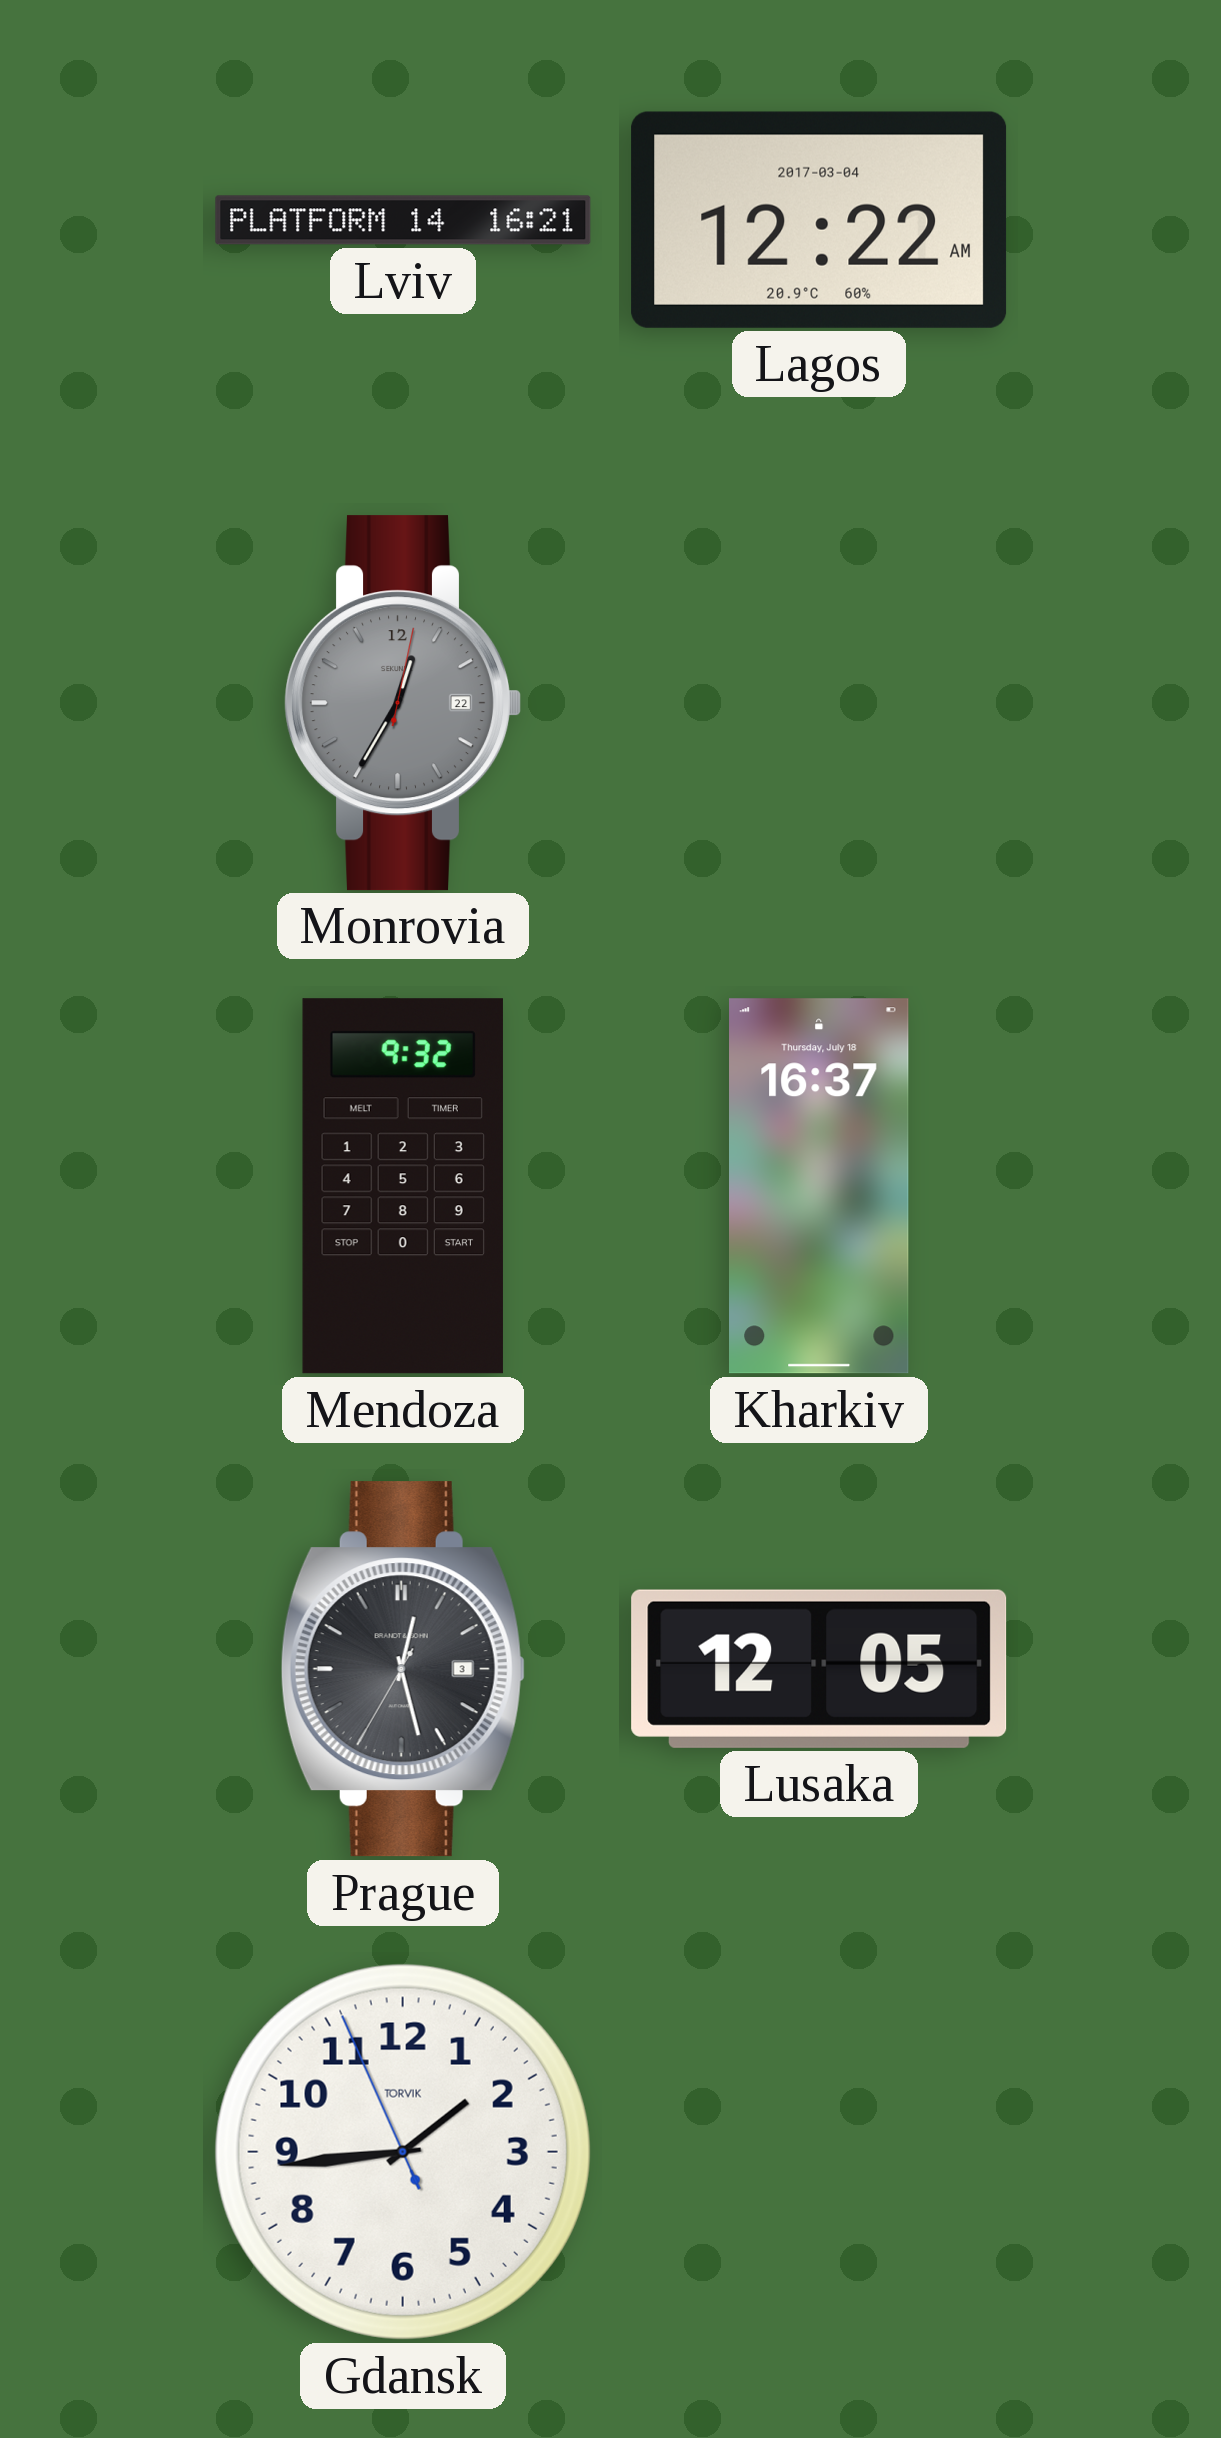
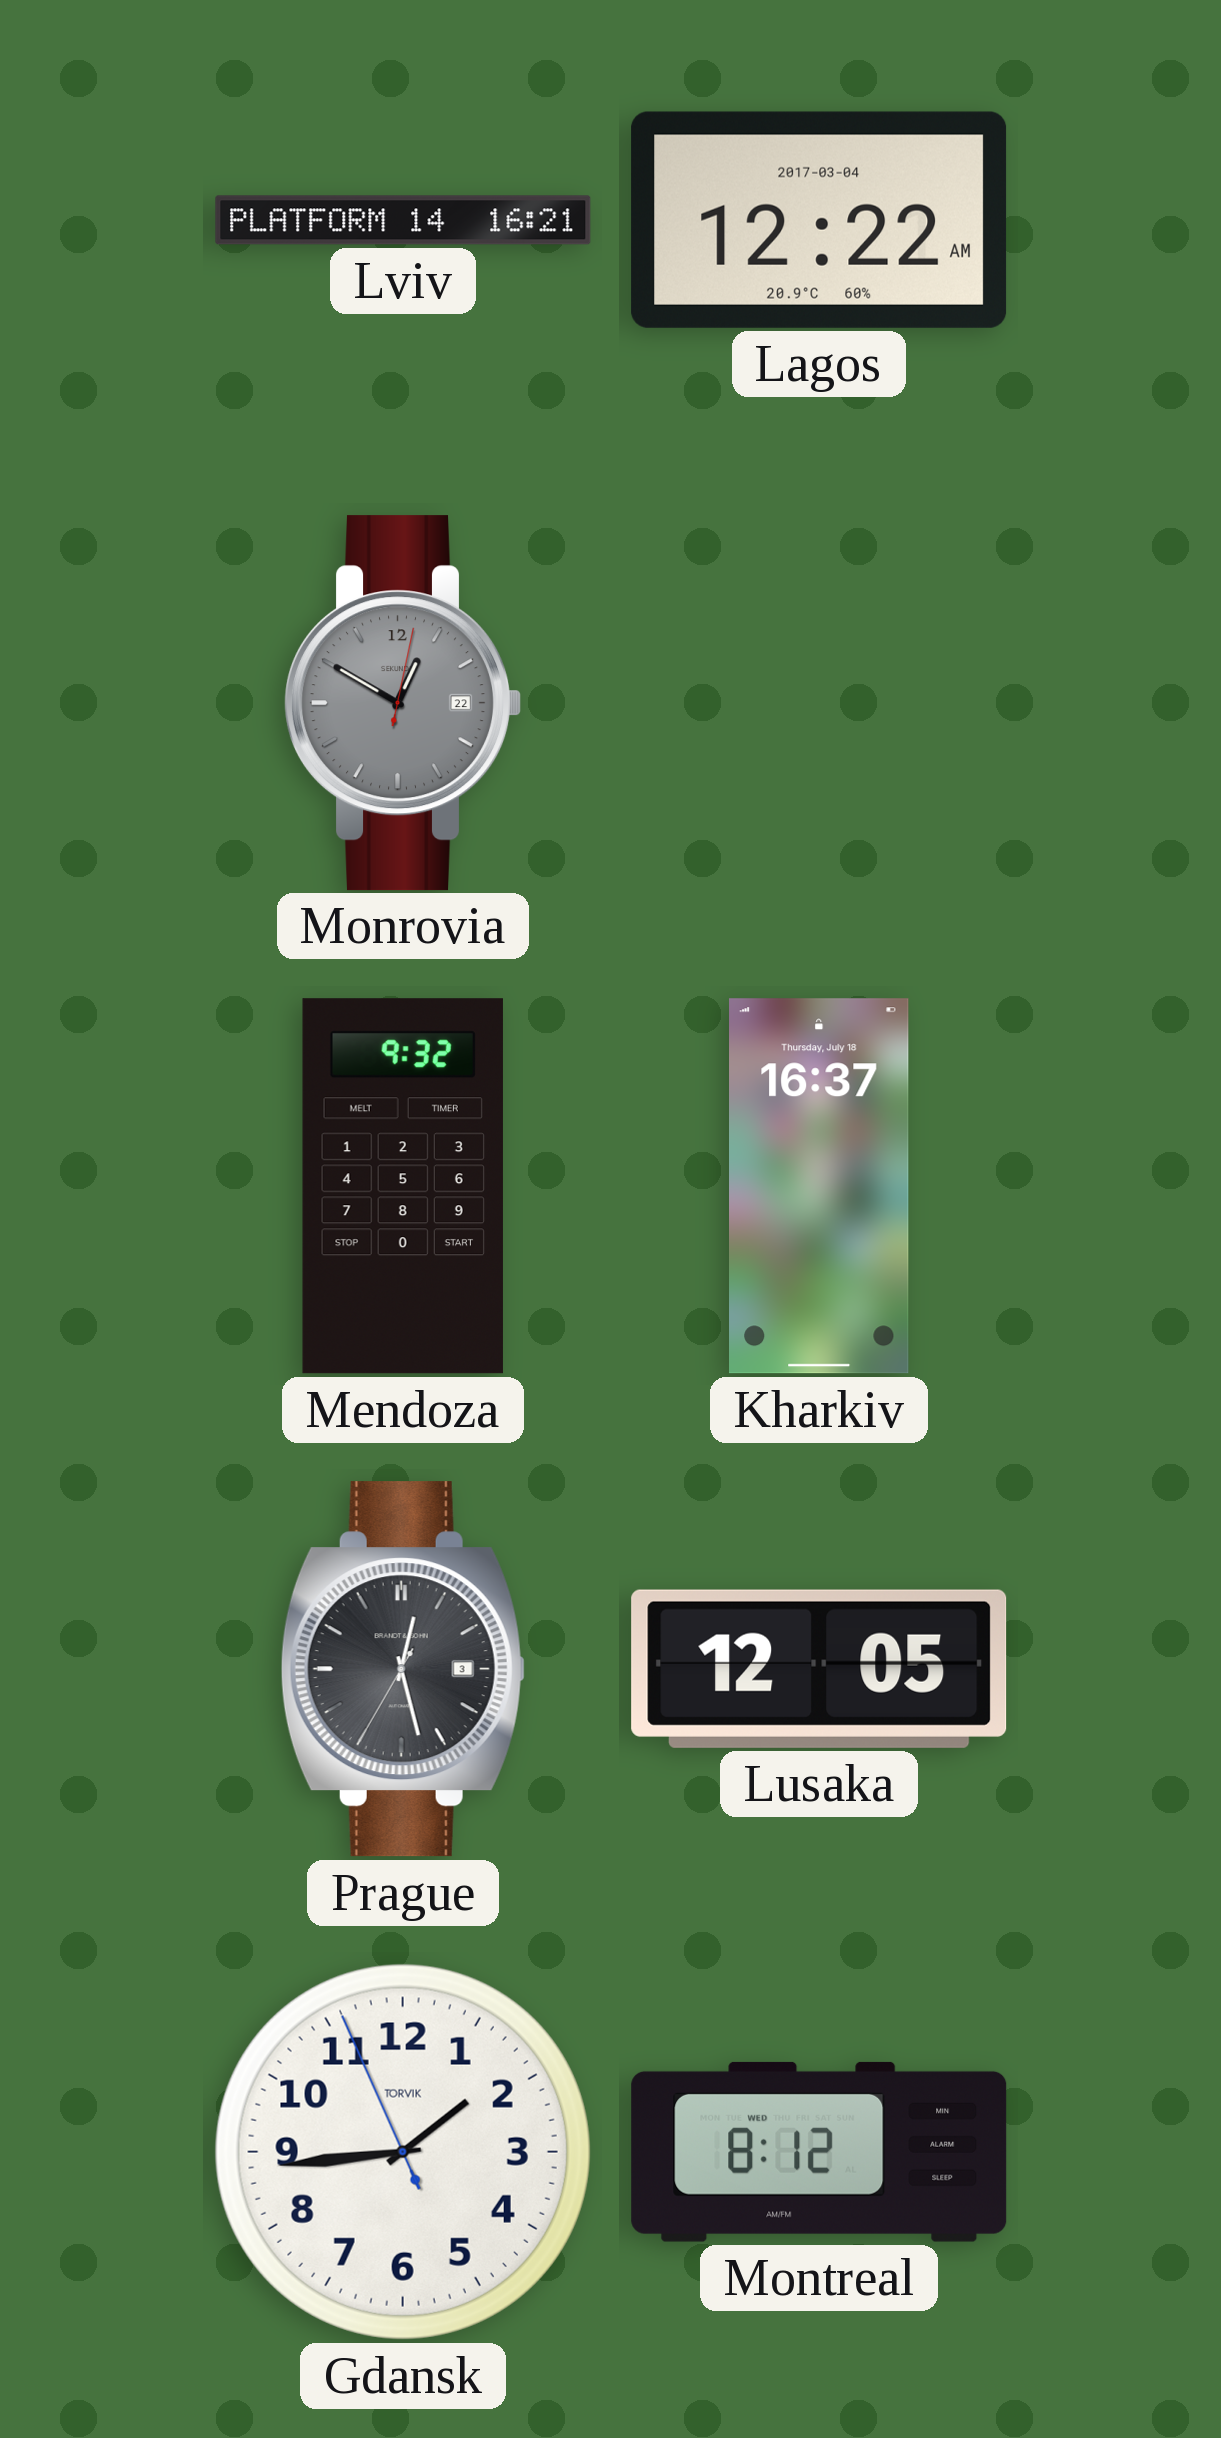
Monrovia: 12:35 -> 12:50 (403, 703)
Montreal: none -> 8:12 (819, 2152)
